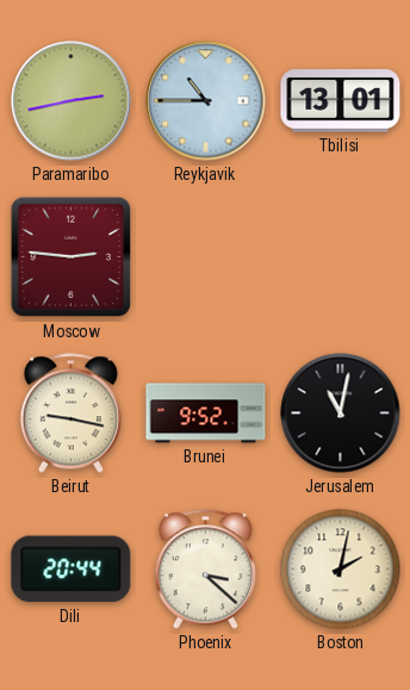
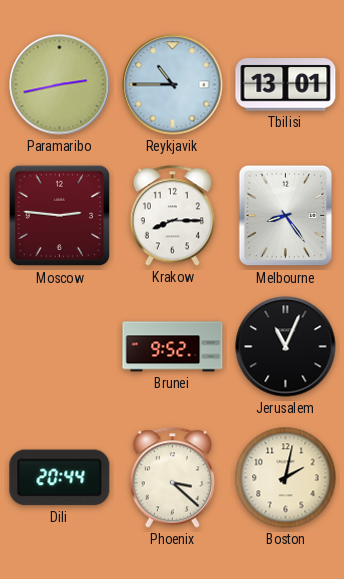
Krakow: none -> 8:15 (172, 216)
Melbourne: none -> 8:24 (286, 216)
Beirut: 9:17 -> none (70, 414)
Jerusalem: 11:02 -> 11:04 (286, 347)
